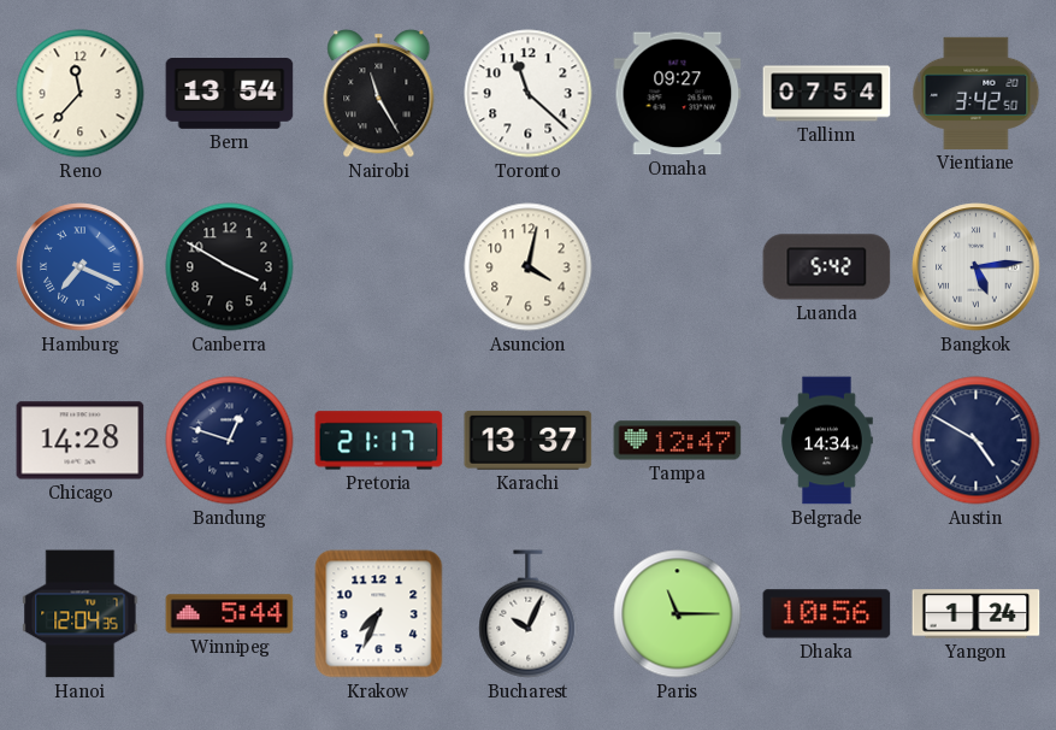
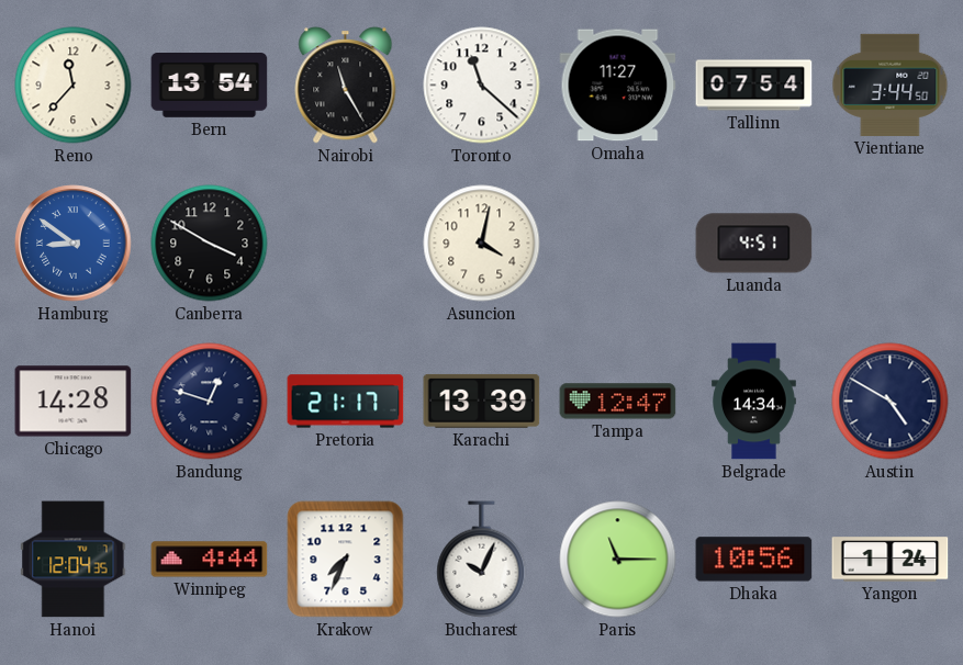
Omaha: 09:27 -> 11:27 (618, 86)
Vientiane: 3:42 -> 3:44 (891, 84)
Hamburg: 7:19 -> 8:51 (74, 244)
Luanda: 5:42 -> 4:51 (754, 244)
Bangkok: 5:14 -> none (977, 267)
Karachi: 13:37 -> 13:39 (482, 401)
Winnipeg: 5:44 -> 4:44 (210, 560)
